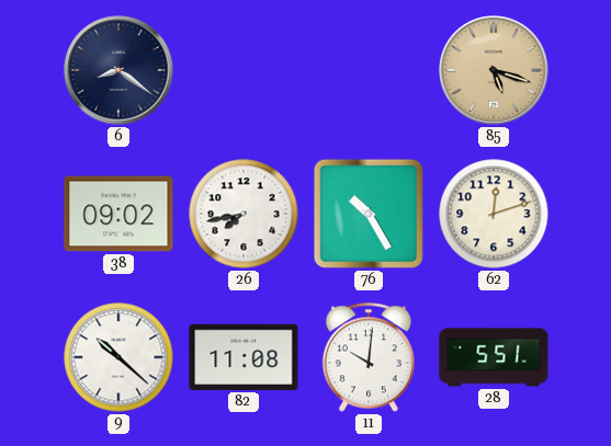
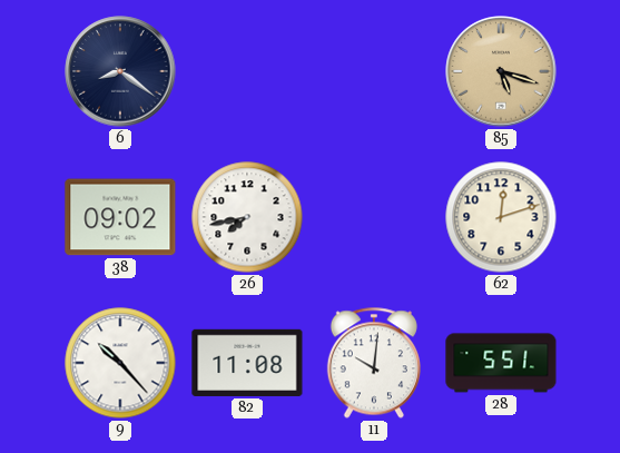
76: 10:25 -> none (369, 214)
9: 10:22 -> 10:23 (120, 363)
